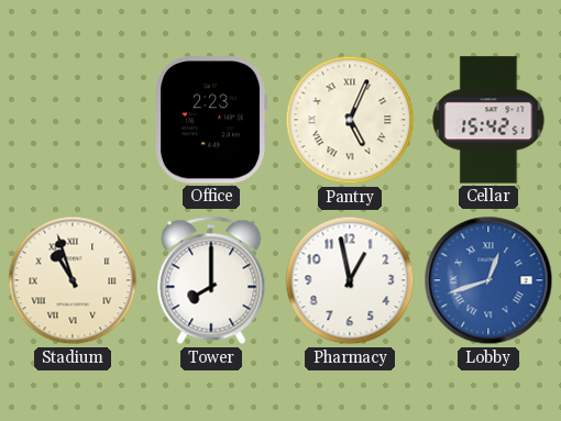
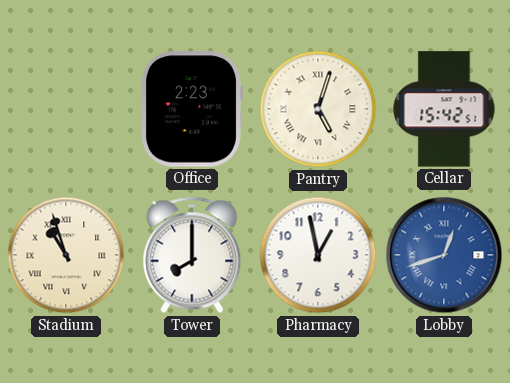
Pantry: 5:04 -> 5:03 (318, 109)
